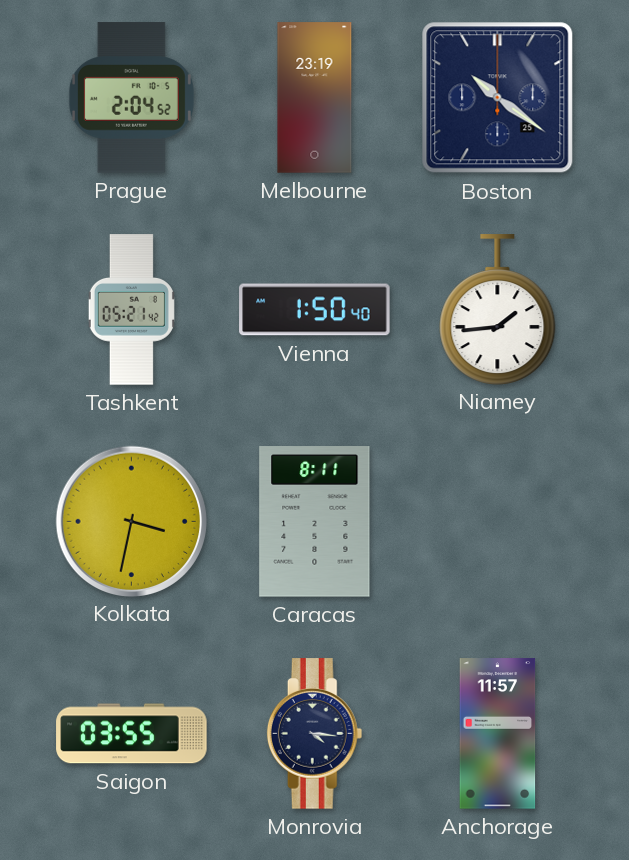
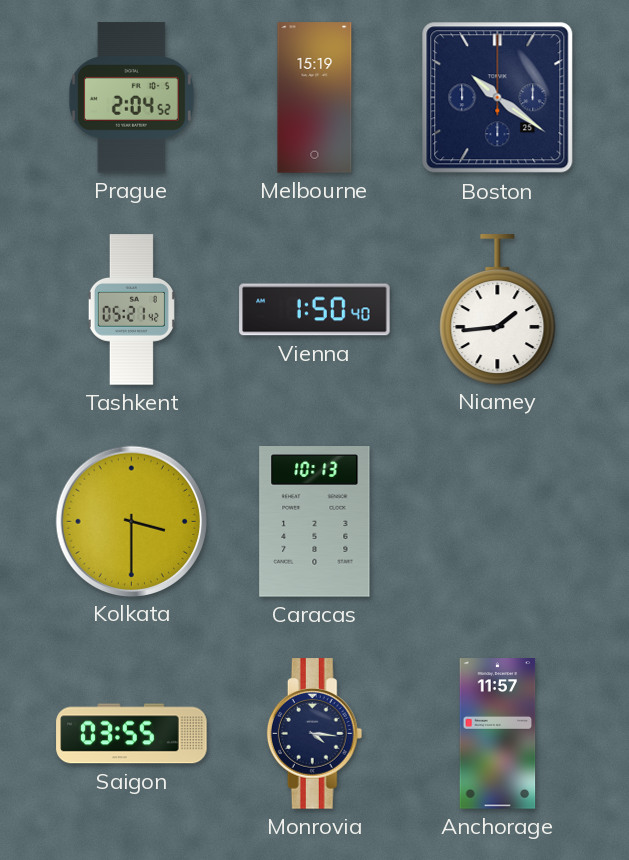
Melbourne: 23:19 -> 15:19 (315, 98)
Kolkata: 3:32 -> 3:30 (131, 521)
Caracas: 8:11 -> 10:13 (315, 522)
